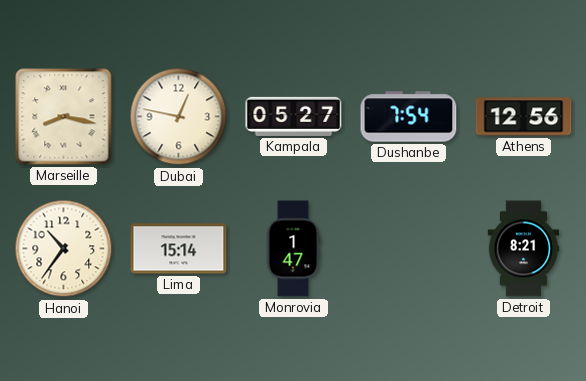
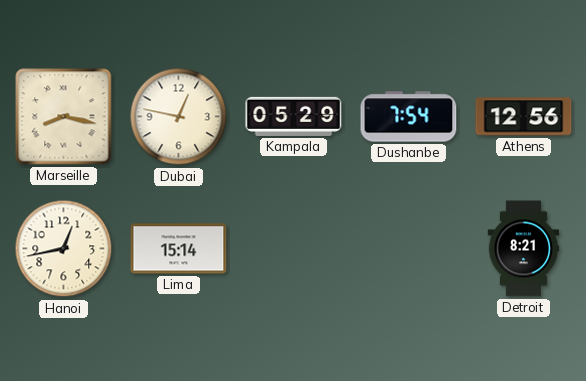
Kampala: 05:27 -> 05:29 (294, 116)
Hanoi: 10:36 -> 12:43 (64, 249)
Monrovia: 1:47 -> none (293, 249)
